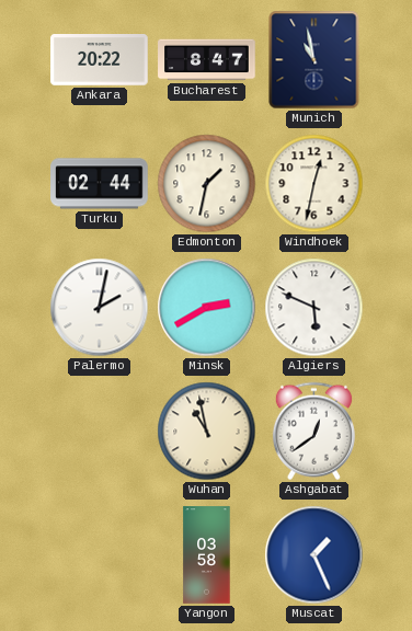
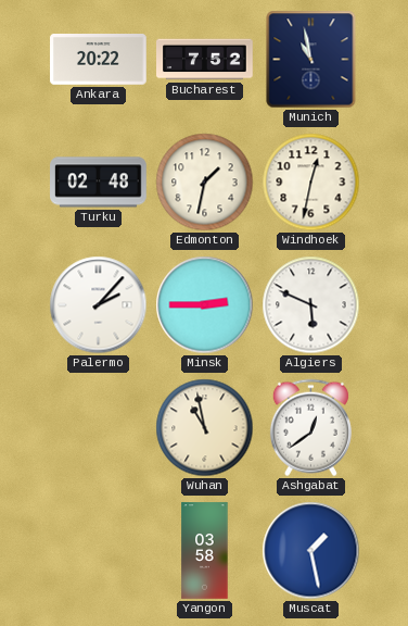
Bucharest: 8:47 -> 7:52 (205, 60)
Turku: 02:44 -> 02:48 (99, 183)
Palermo: 2:02 -> 2:07 (99, 305)
Minsk: 2:40 -> 2:45 (205, 305)
Muscat: 1:26 -> 1:28 (311, 551)
